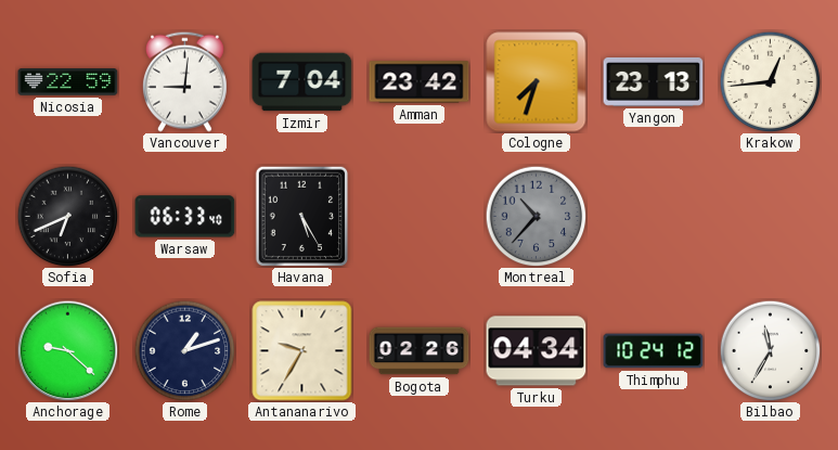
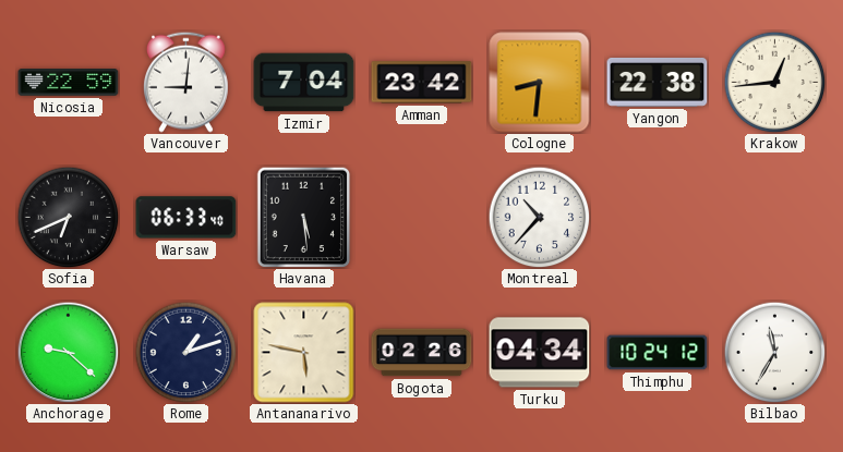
Cologne: 7:33 -> 8:31 (540, 83)
Yangon: 23:13 -> 22:38 (658, 82)
Havana: 5:25 -> 5:29 (304, 217)
Montreal dial: grey -> white (539, 217)
Antananarivo: 9:35 -> 5:47 (304, 353)
